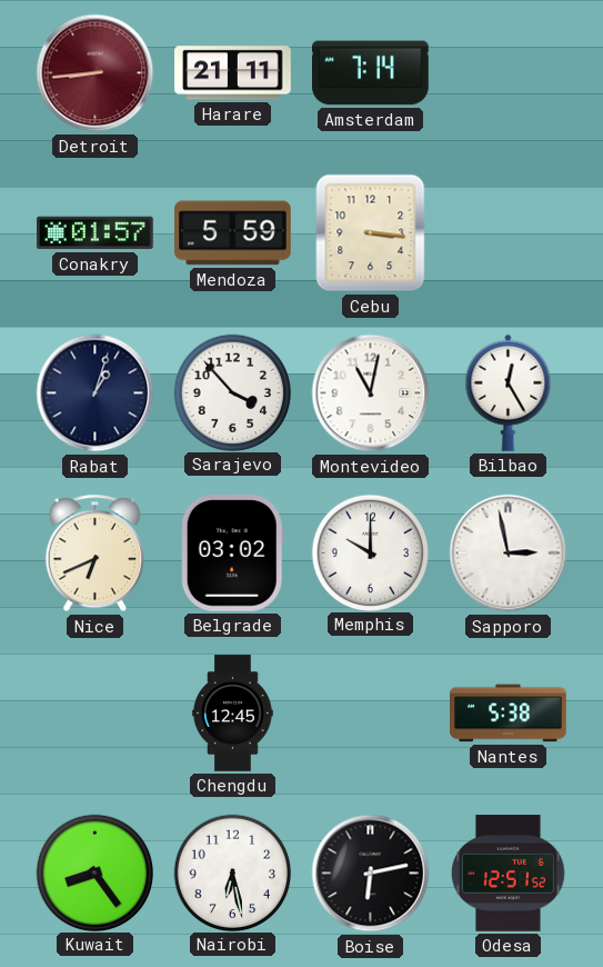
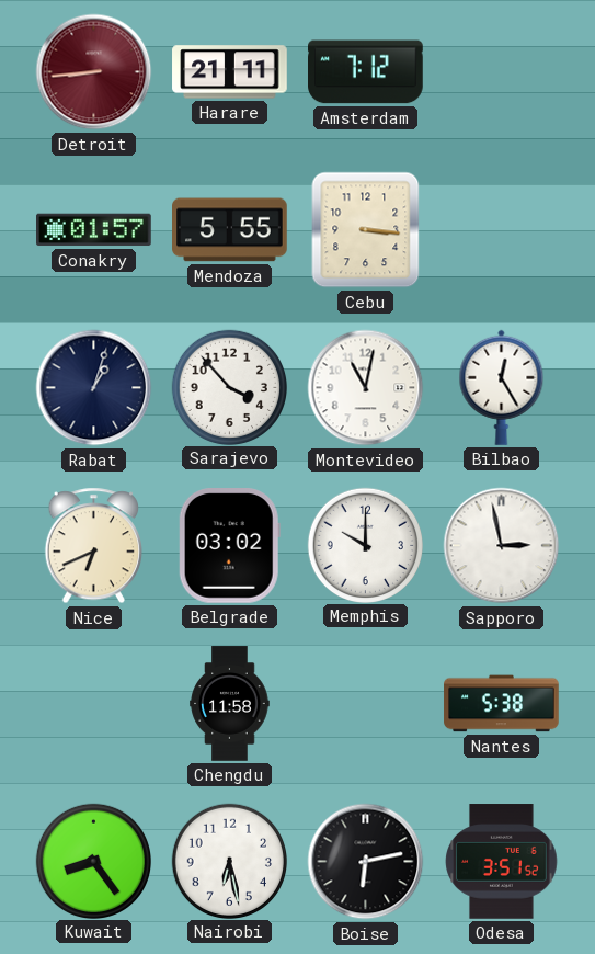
Amsterdam: 7:14 -> 7:12 (366, 72)
Mendoza: 5:59 -> 5:55 (230, 230)
Chengdu: 12:45 -> 11:58 (230, 704)
Odesa: 12:51 -> 3:51 (502, 862)
